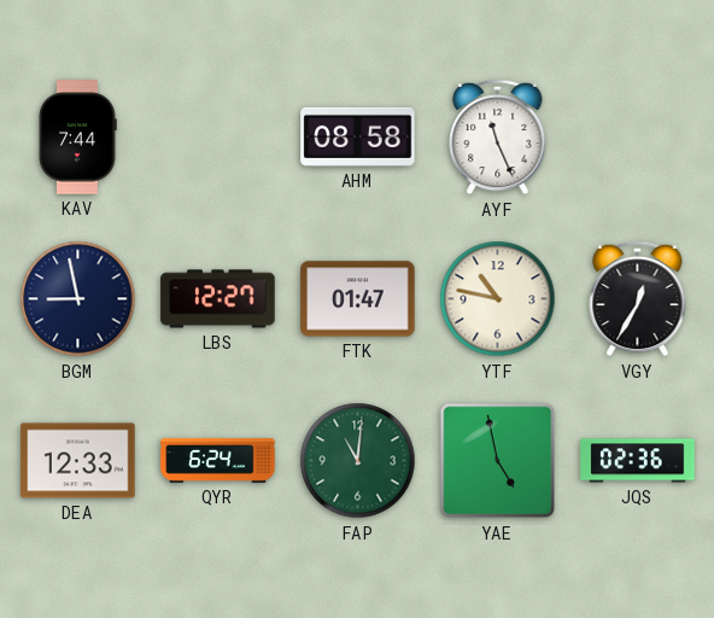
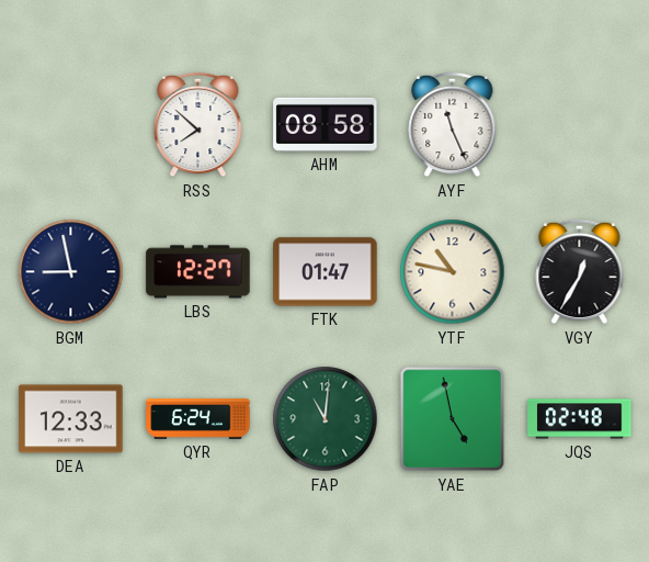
KAV: 7:44 -> none (77, 138)
RSS: none -> 7:52 (198, 125)
JQS: 02:36 -> 02:48 (580, 419)
